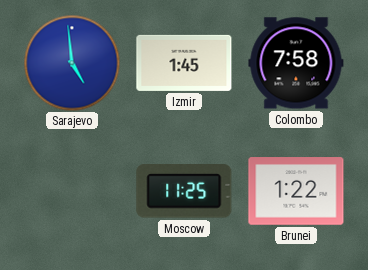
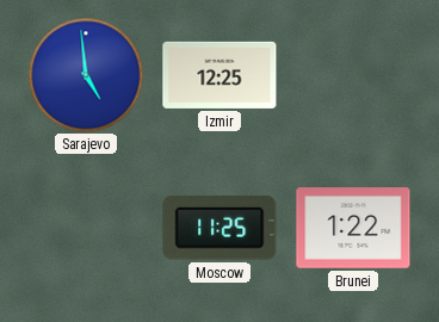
Izmir: 1:45 -> 12:25 (219, 75)
Colombo: 7:58 -> none (296, 63)
